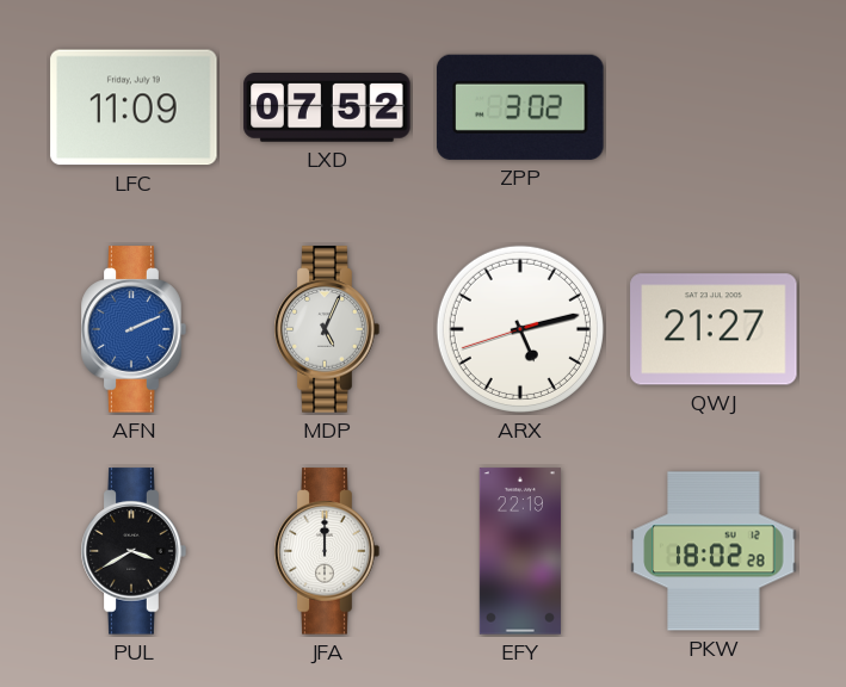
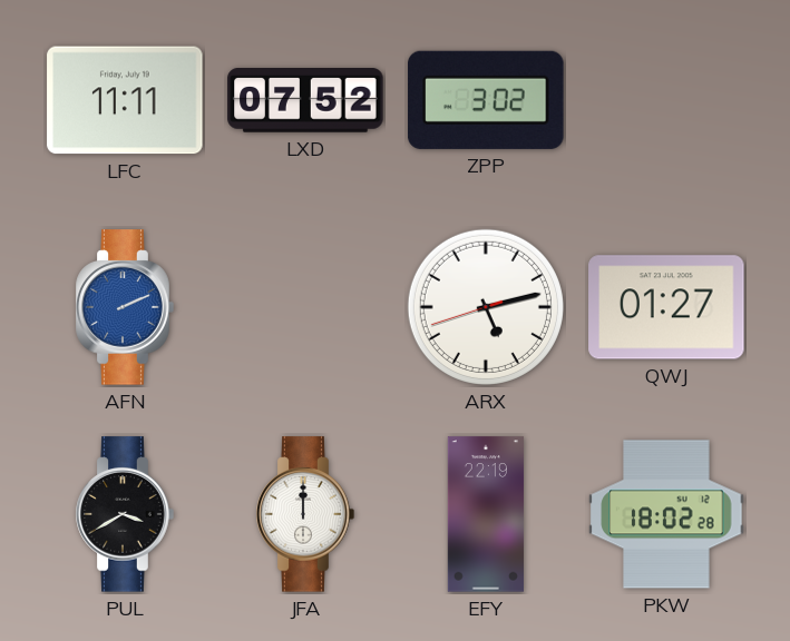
LFC: 11:09 -> 11:11 (125, 100)
MDP: 5:04 -> none (327, 329)
QWJ: 21:27 -> 01:27 (666, 307)
